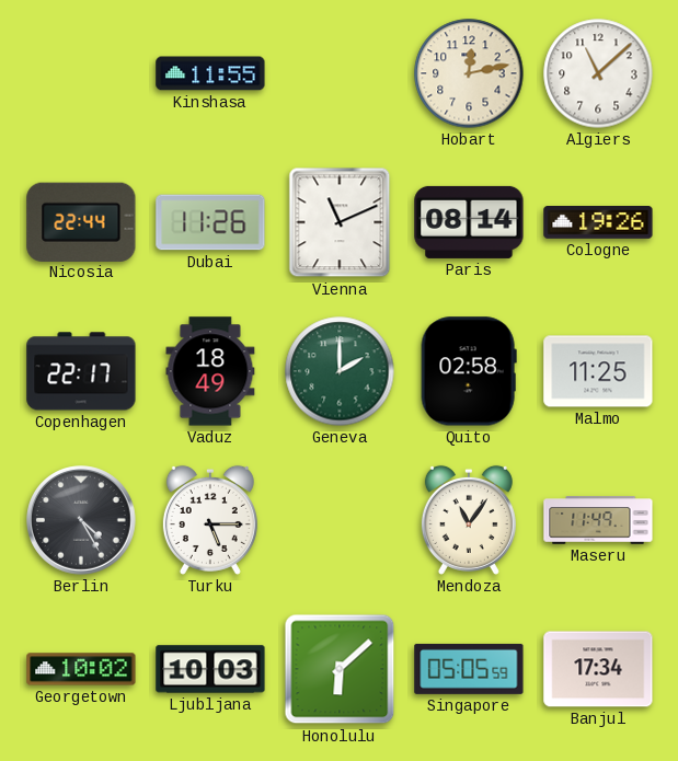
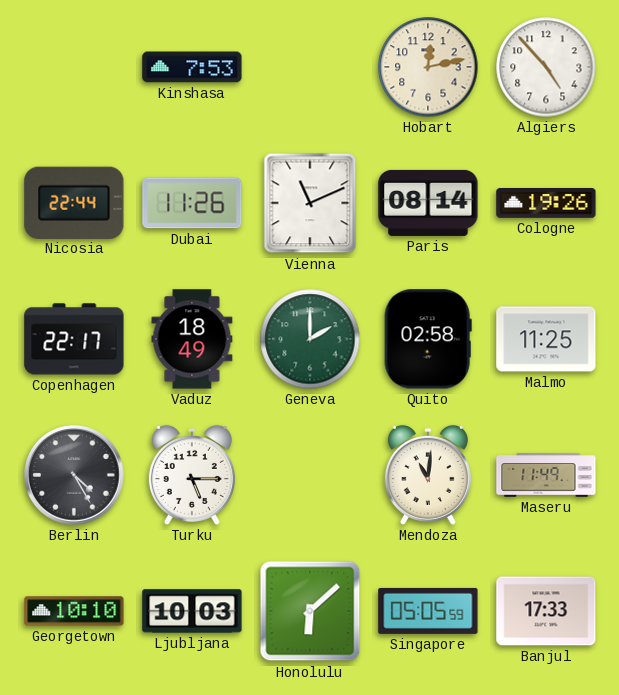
Kinshasa: 11:55 -> 7:53 (192, 67)
Algiers: 11:08 -> 4:53 (546, 67)
Mendoza: 11:06 -> 11:01 (428, 475)
Georgetown: 10:02 -> 10:10 (74, 611)
Banjul: 17:34 -> 17:33 (546, 611)
